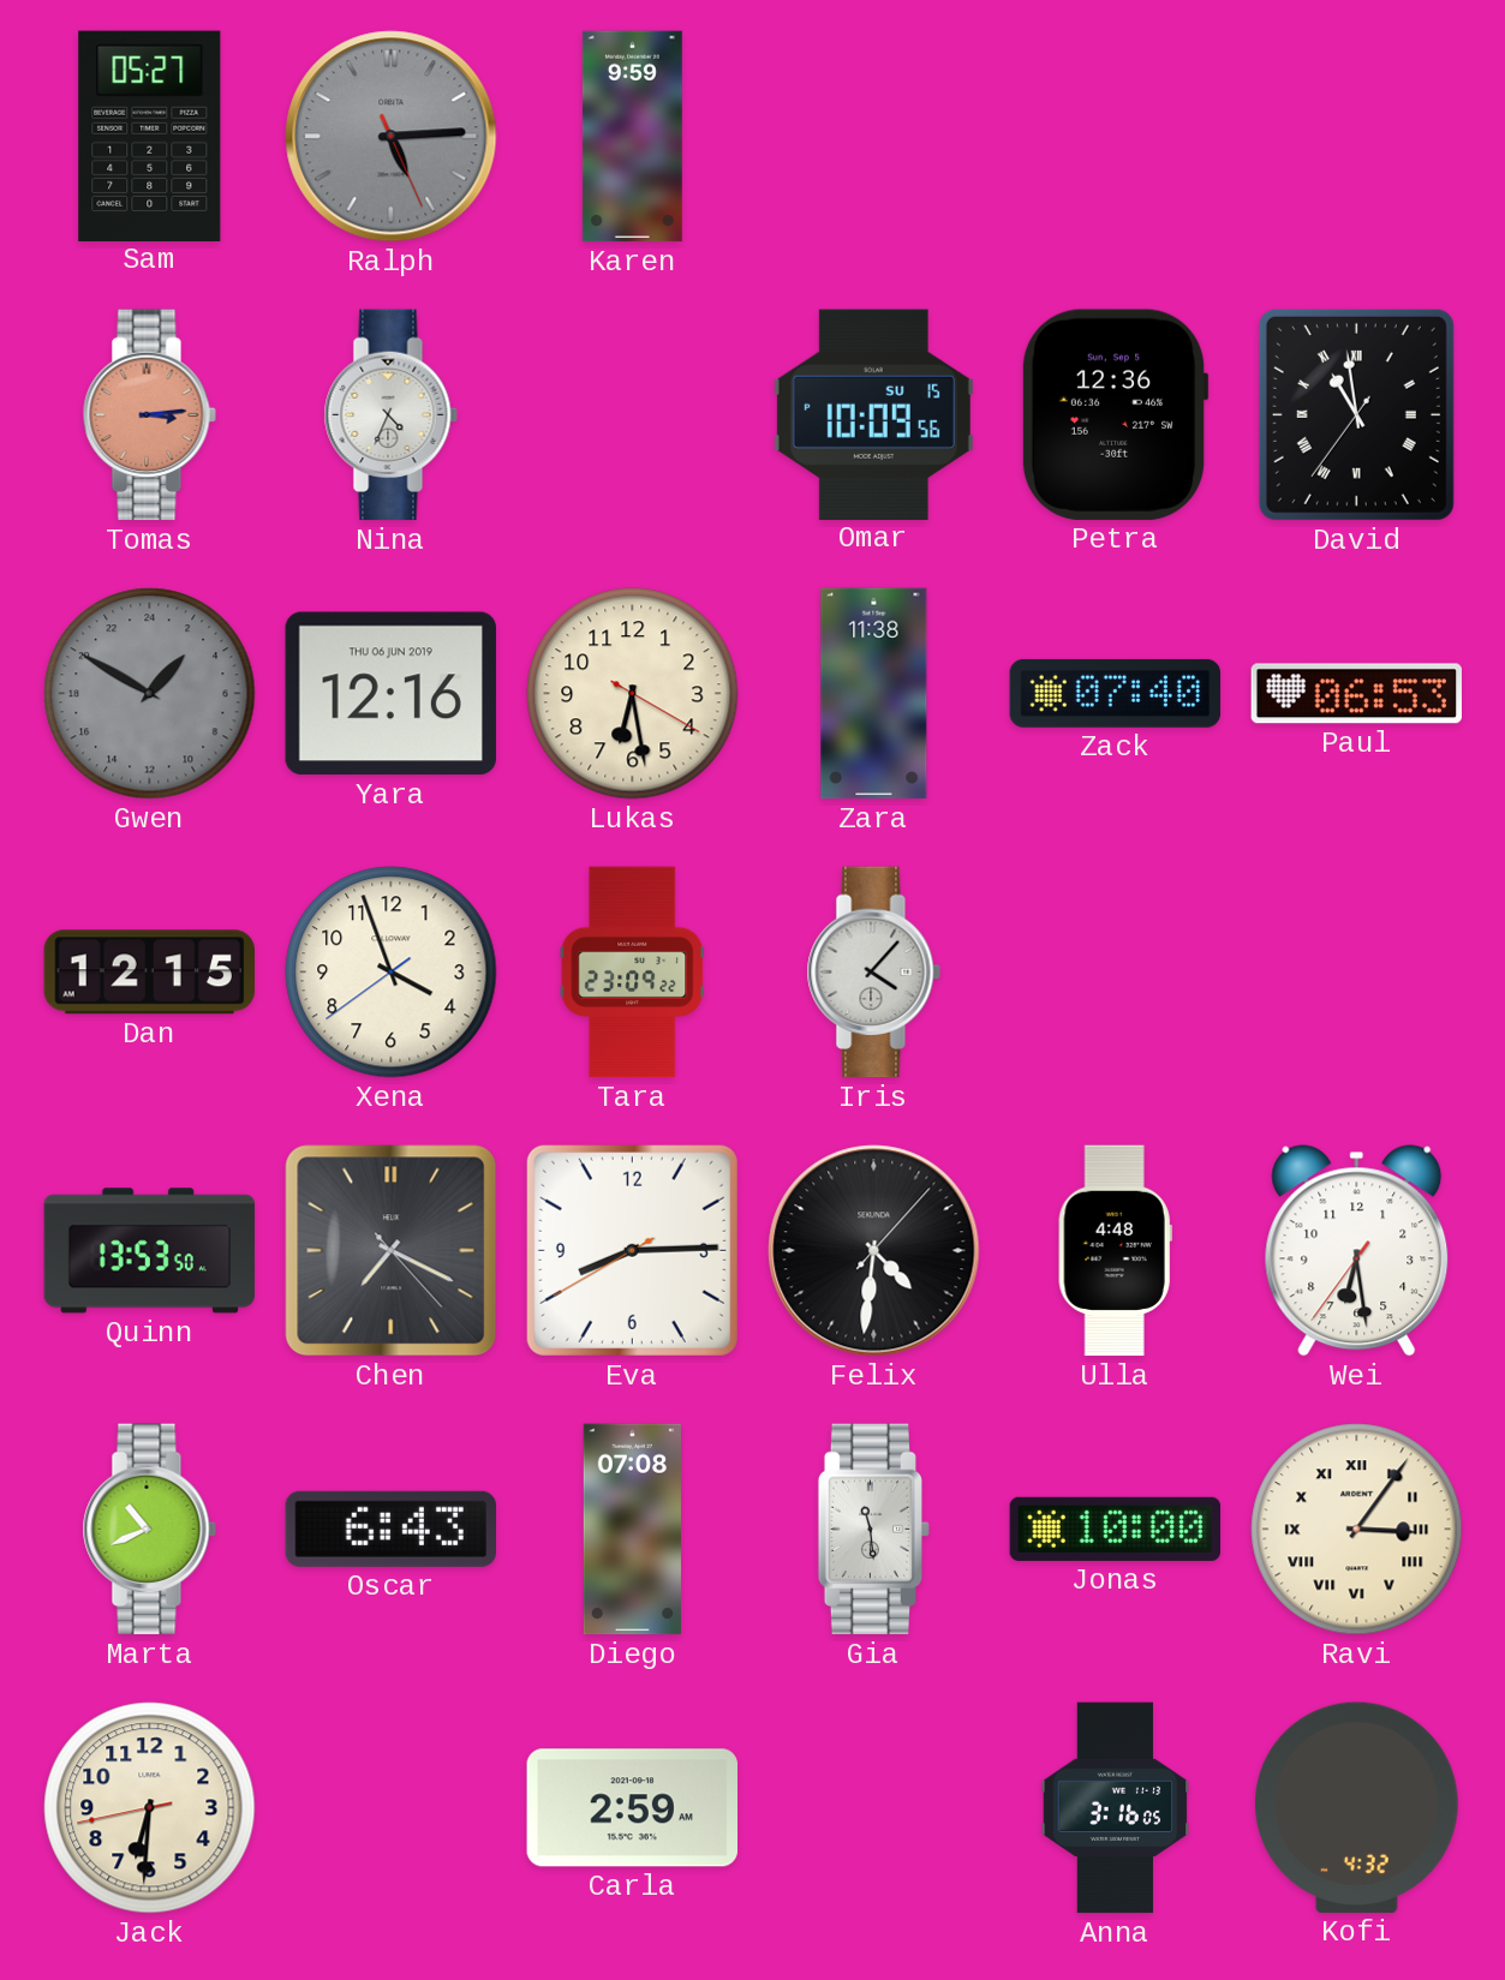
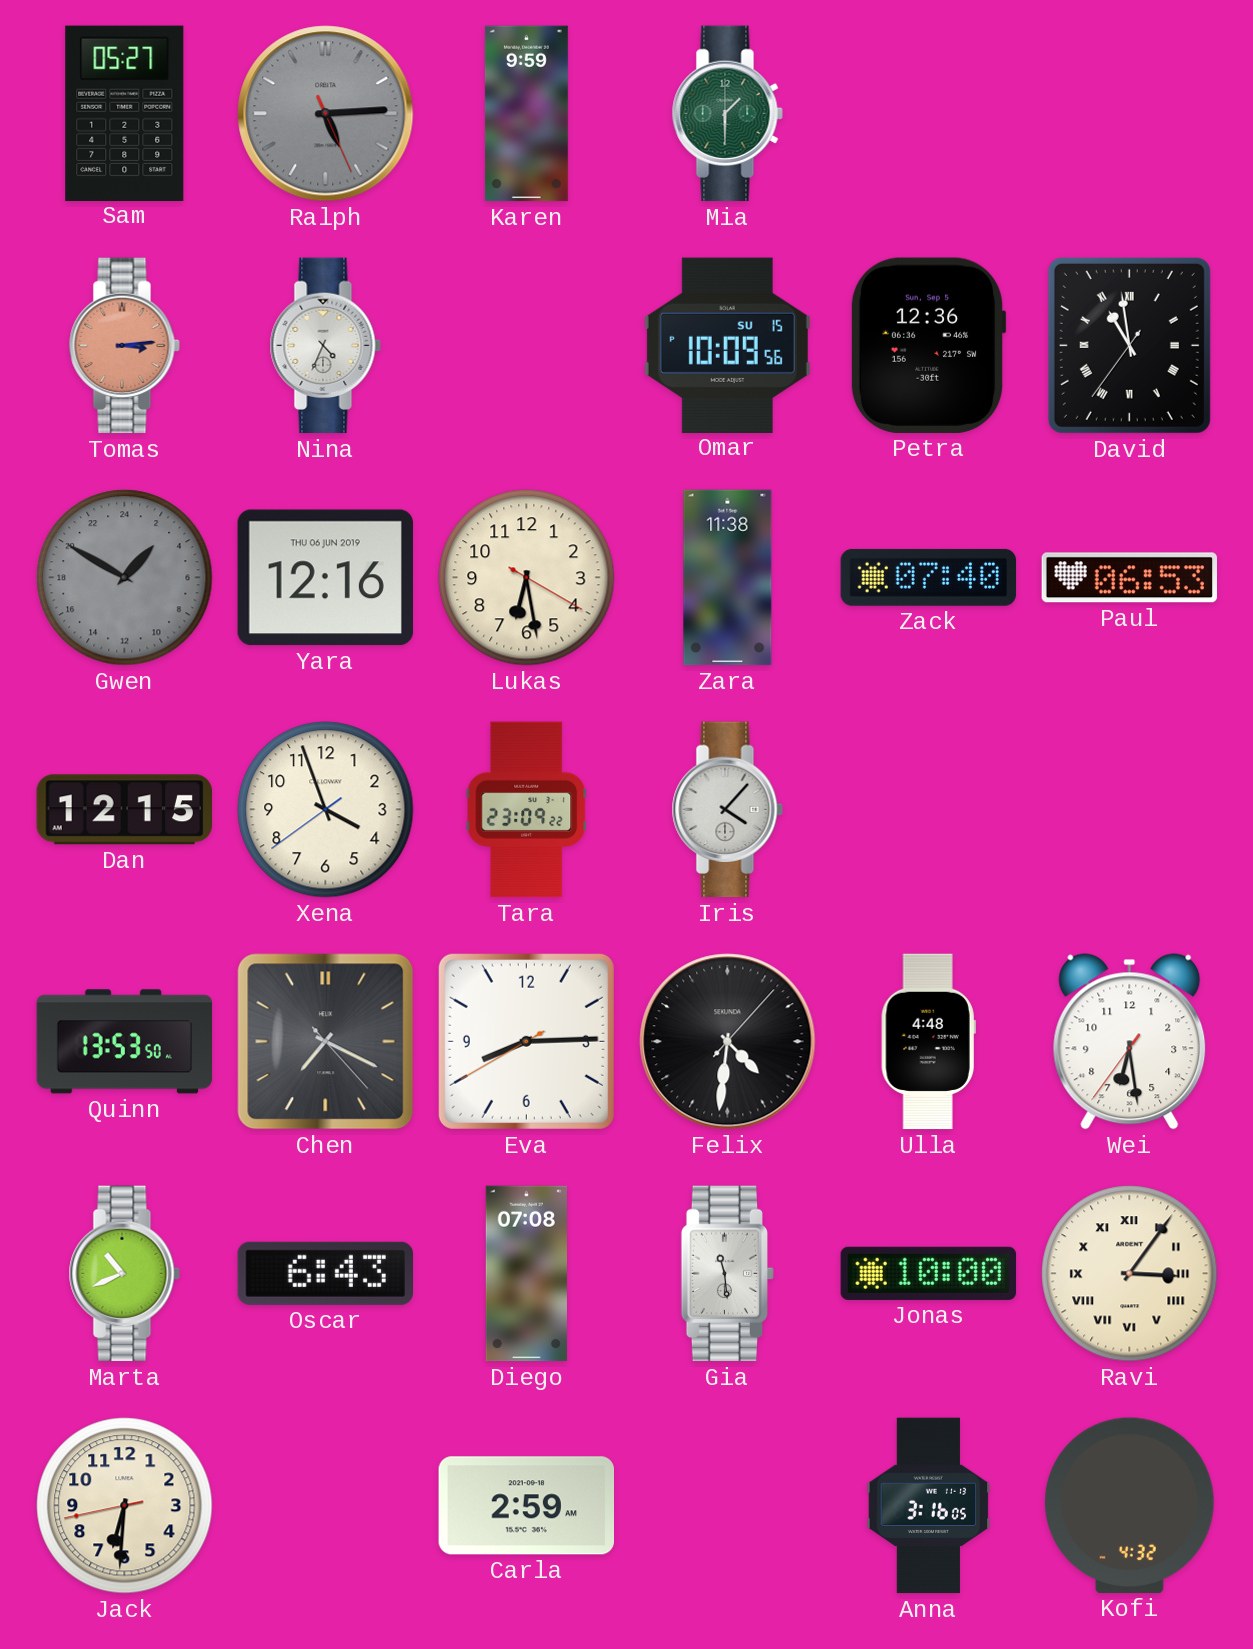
Mia: none -> 1:30 (727, 114)
